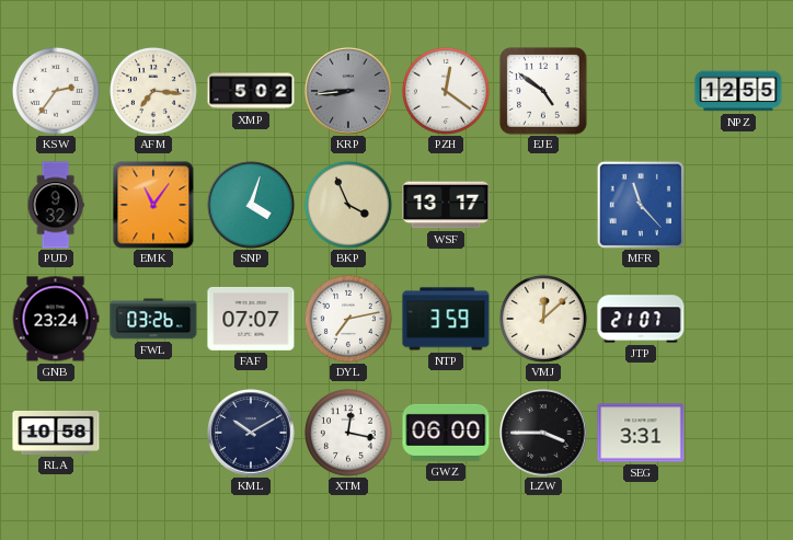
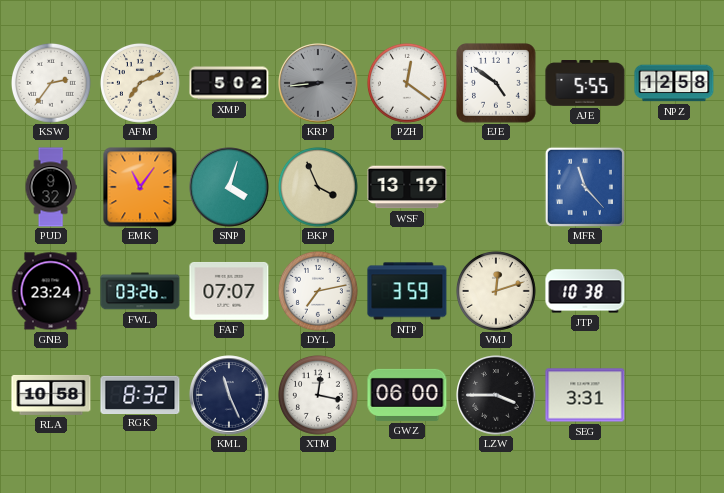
AFM: 7:16 -> 7:11 (140, 83)
AJE: none -> 5:55 (585, 84)
NPZ: 12:55 -> 12:58 (674, 83)
WSF: 13:17 -> 13:19 (407, 187)
VMJ: 12:08 -> 12:12 (496, 291)
JTP: 21:07 -> 10:38 (585, 291)
RGK: none -> 8:32 (140, 394)
KML: 10:10 -> 11:26 (229, 395)
